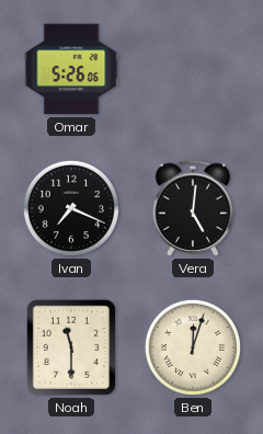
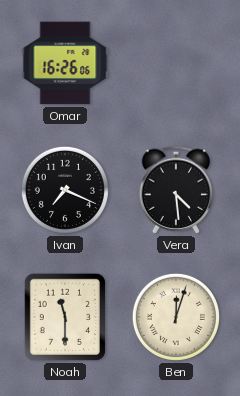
Omar: 5:26 -> 16:26 (65, 63)
Vera: 5:01 -> 4:29 (176, 190)
